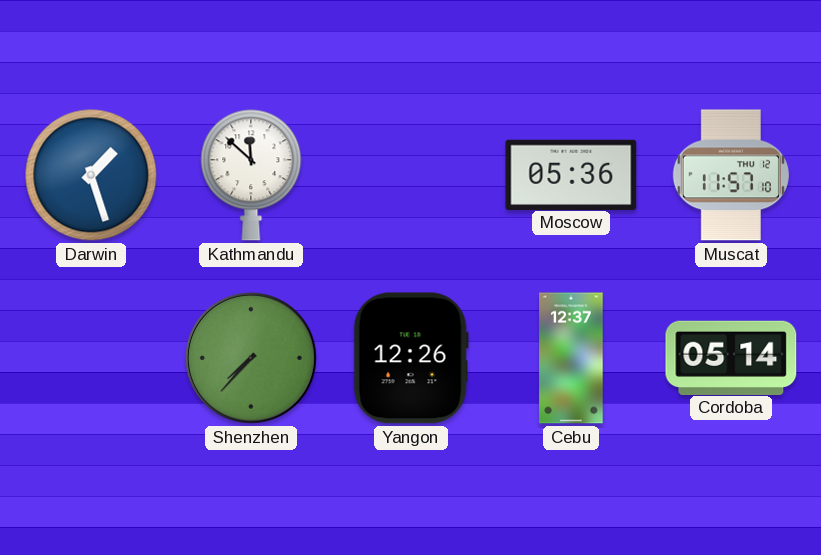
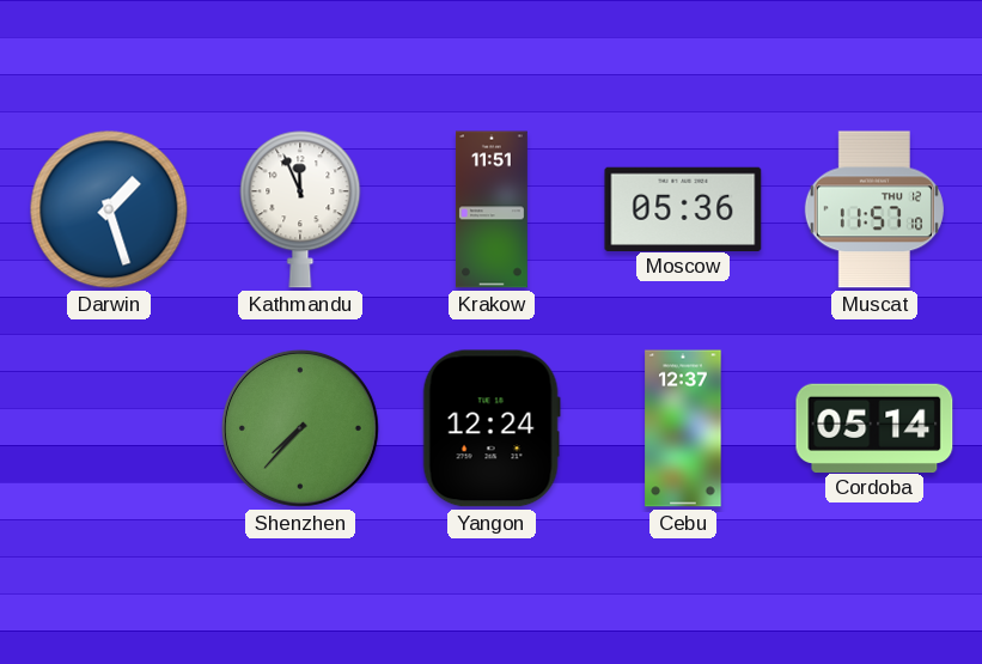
Kathmandu: 11:52 -> 11:56 (300, 209)
Krakow: none -> 11:51 (492, 209)
Yangon: 12:26 -> 12:24 (492, 428)
